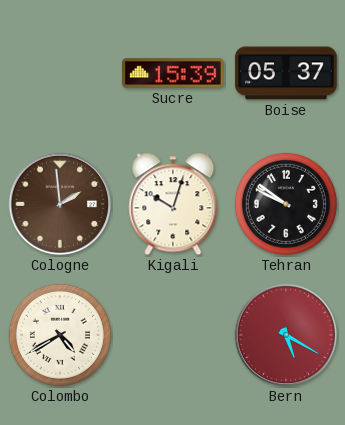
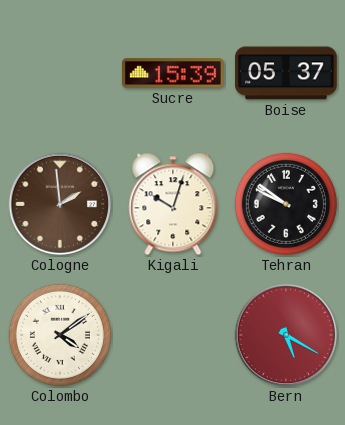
Colombo: 4:40 -> 4:09 (60, 335)
